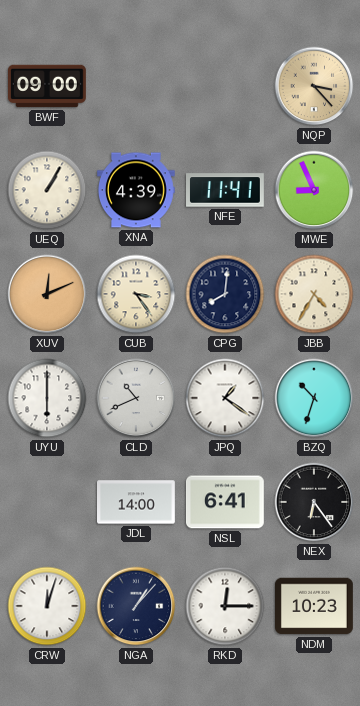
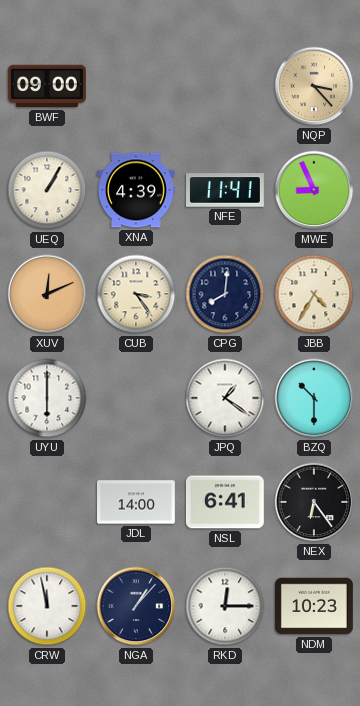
CLD: 10:41 -> none (136, 398)
BZQ: 10:33 -> 10:30 (314, 398)
CRW: 12:03 -> 11:58 (47, 606)
